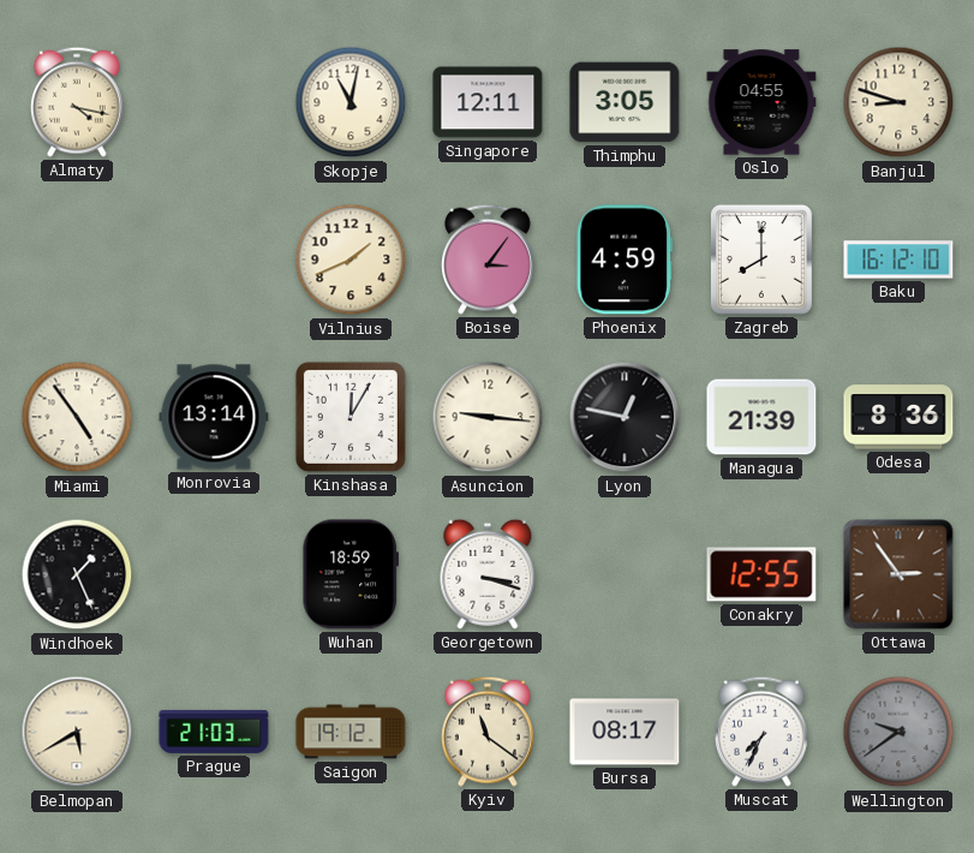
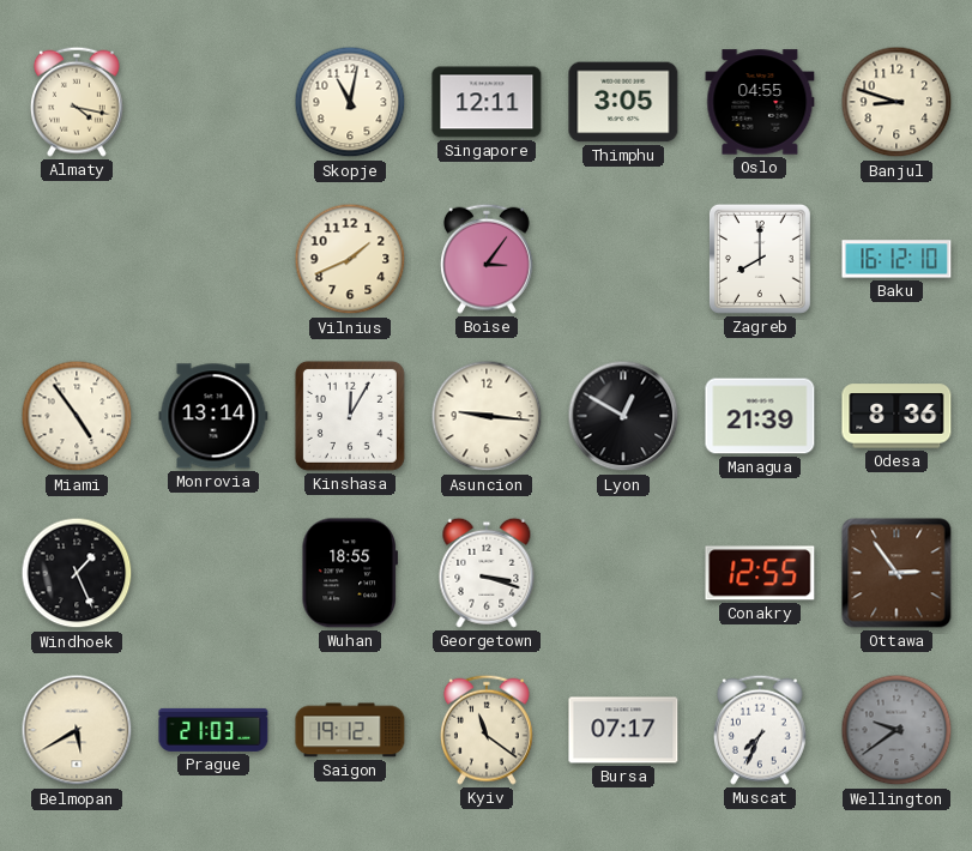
Phoenix: 4:59 -> none (623, 260)
Lyon: 12:47 -> 12:50 (623, 416)
Wuhan: 18:59 -> 18:55 (349, 573)
Bursa: 08:17 -> 07:17 (623, 730)
